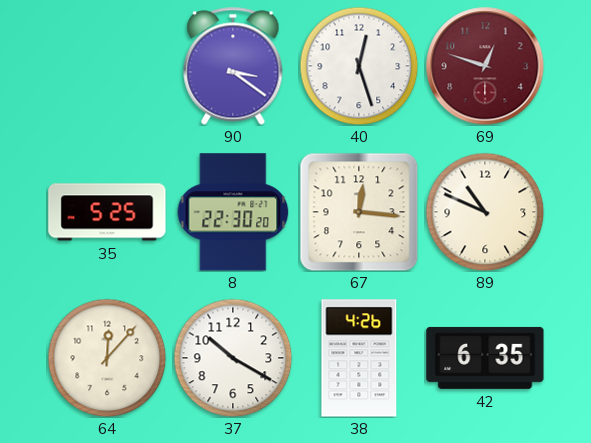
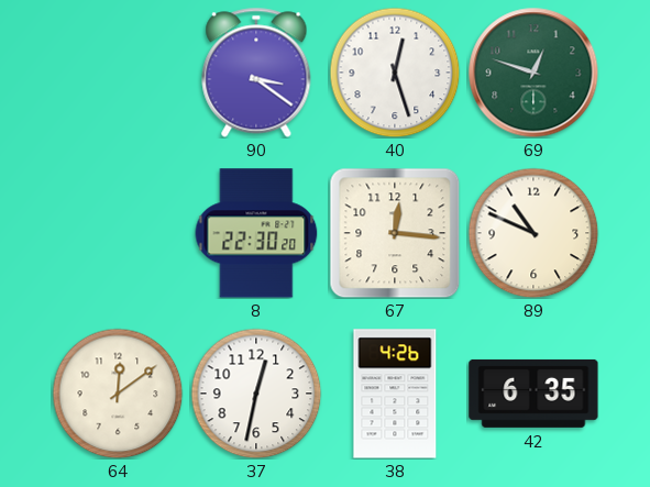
69 dial: burgundy -> green (533, 73)
35: 5:25 -> none (107, 212)
64: 12:07 -> 12:09 (118, 394)
37: 10:20 -> 12:32 (256, 394)
